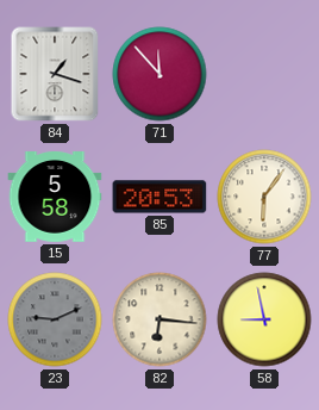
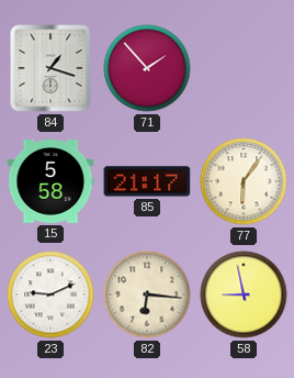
71: 11:53 -> 1:53 (147, 68)
85: 20:53 -> 21:17 (147, 181)
23 dial: grey -> white (50, 294)
